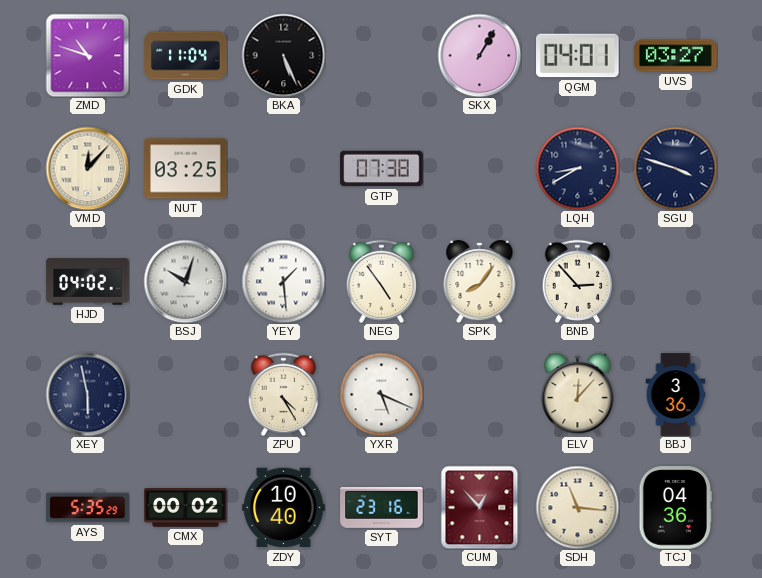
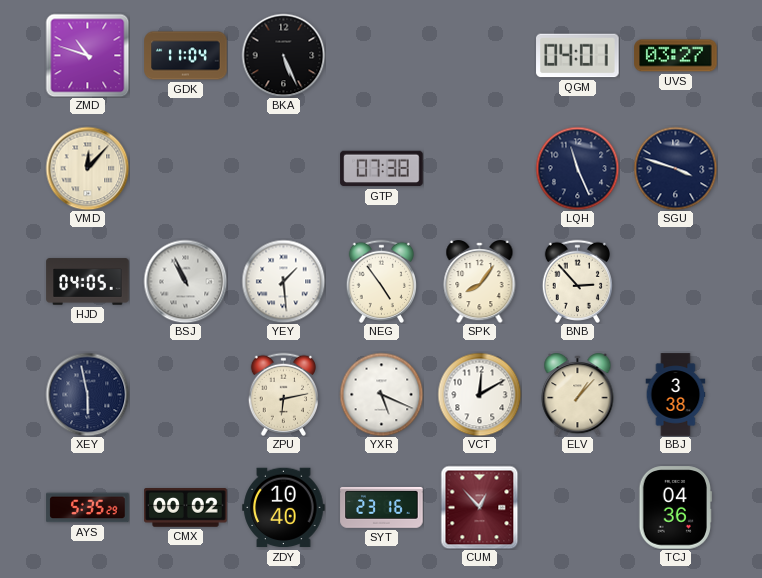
SKX: 1:05 -> none (479, 55)
NUT: 03:25 -> none (186, 169)
LQH: 8:40 -> 11:26 (577, 168)
HJD: 04:02 -> 04:05 (88, 282)
BSJ: 10:03 -> 10:56 (185, 281)
ZPU: 4:25 -> 6:13 (283, 394)
VCT: none -> 12:10 (479, 394)
ELV: 12:07 -> 1:07 (578, 395)
BBJ: 3:36 -> 3:38 (676, 395)
SDH: 11:16 -> none (577, 507)
